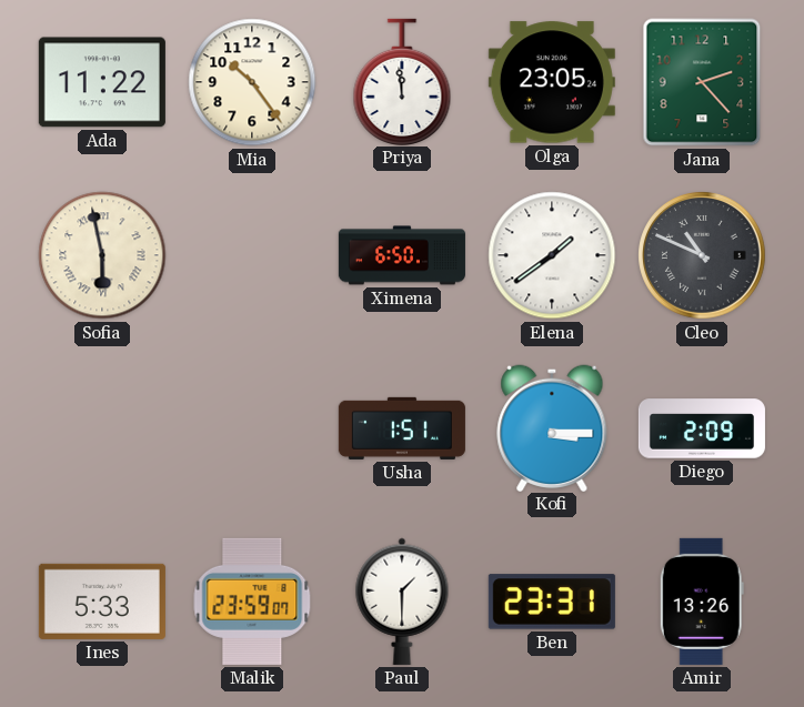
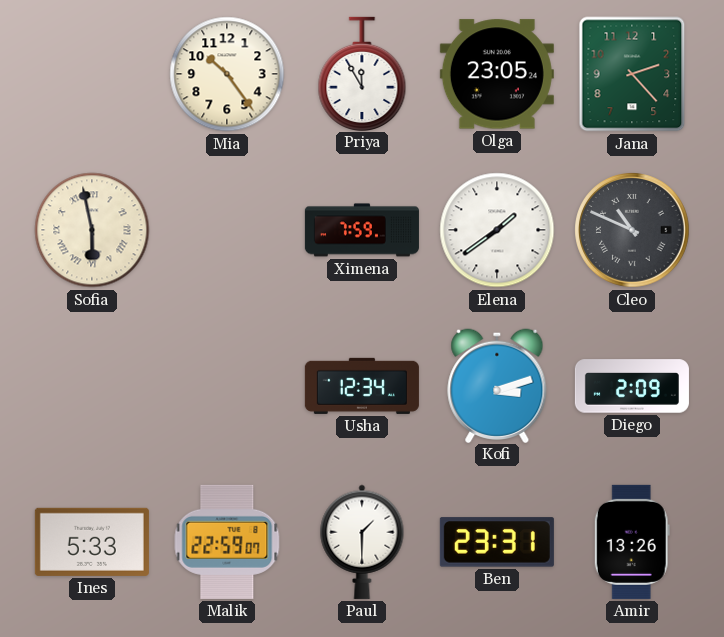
Ada: 11:22 -> none (102, 82)
Priya: 11:59 -> 11:55 (362, 73)
Ximena: 6:50 -> 7:59 (362, 230)
Usha: 1:51 -> 12:34 (362, 386)
Kofi: 3:15 -> 3:12 (497, 385)
Malik: 23:59 -> 22:59 (227, 542)
